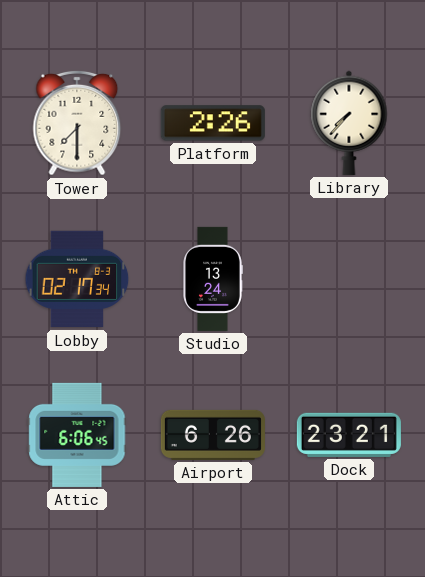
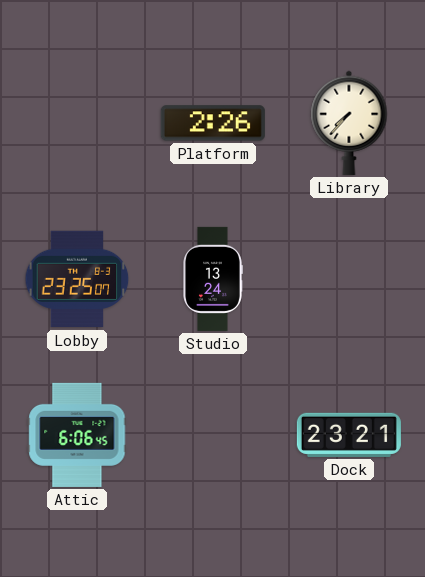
Tower: 7:30 -> none (77, 123)
Lobby: 02:17 -> 23:25 (77, 279)
Airport: 6:26 -> none (213, 435)
